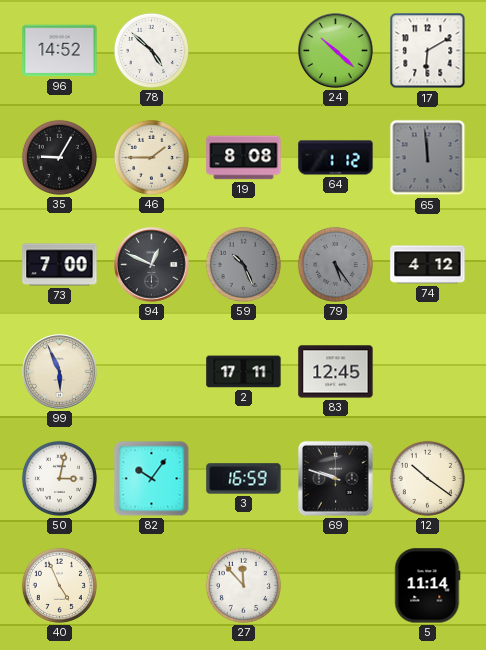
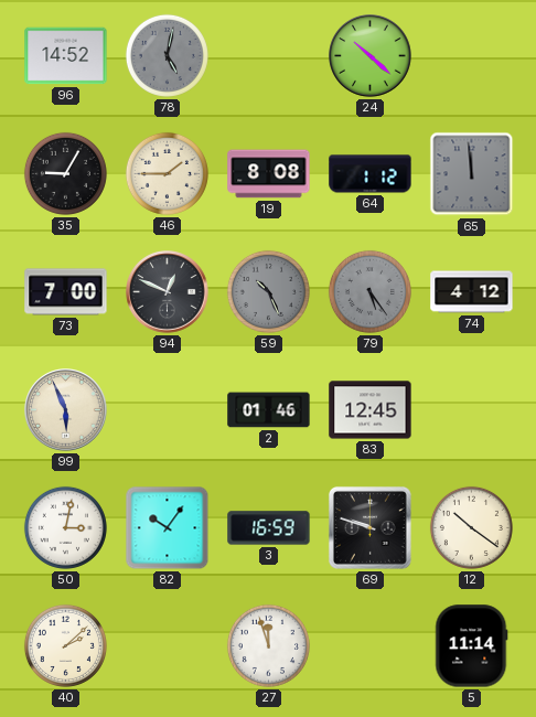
78: 4:52 -> 5:02 (167, 55)
78 dial: white -> grey (167, 55)
17: 6:10 -> none (428, 51)
2: 17:11 -> 01:46 (269, 410)
40: 4:56 -> 2:08 (65, 645)
27: 11:53 -> 11:57 (268, 645)
